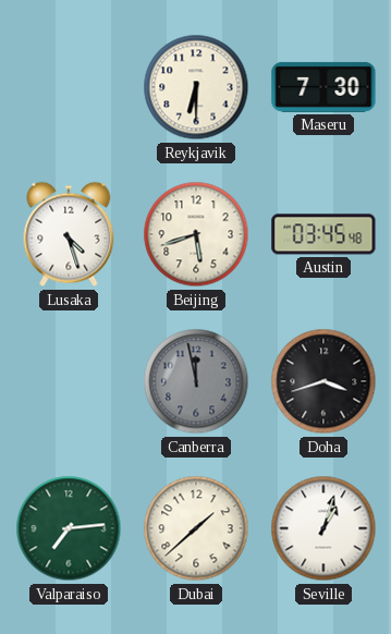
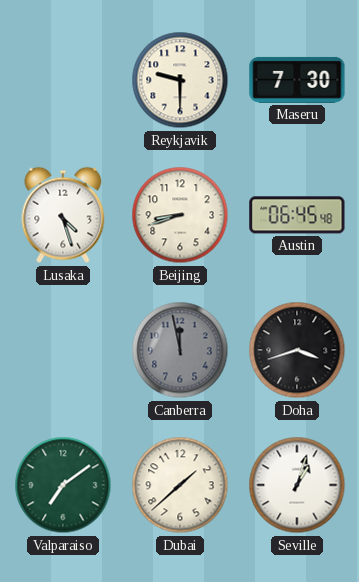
Reykjavik: 6:30 -> 9:30 (180, 80)
Beijing: 5:42 -> 8:42 (180, 215)
Austin: 03:45 -> 06:45 (297, 215)
Valparaiso: 7:14 -> 7:09 (63, 485)
